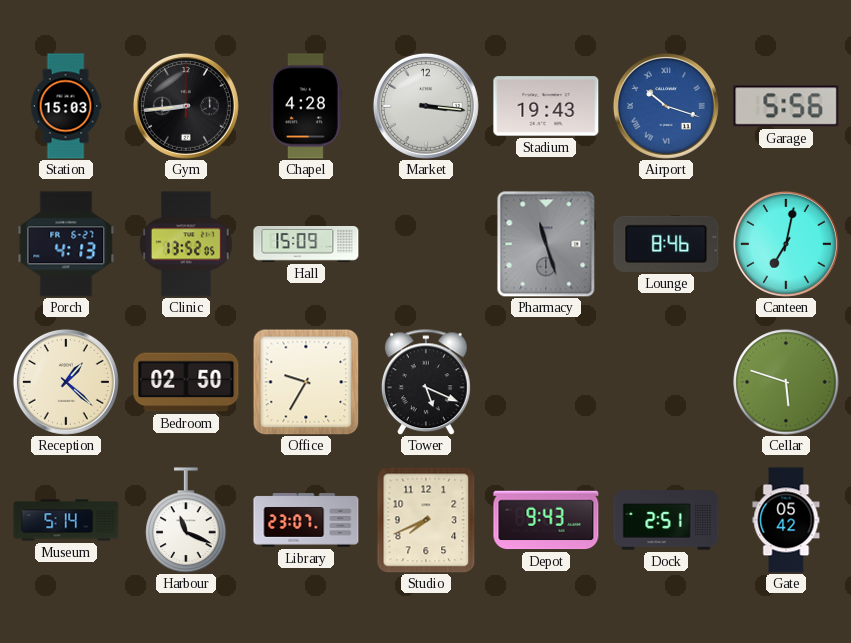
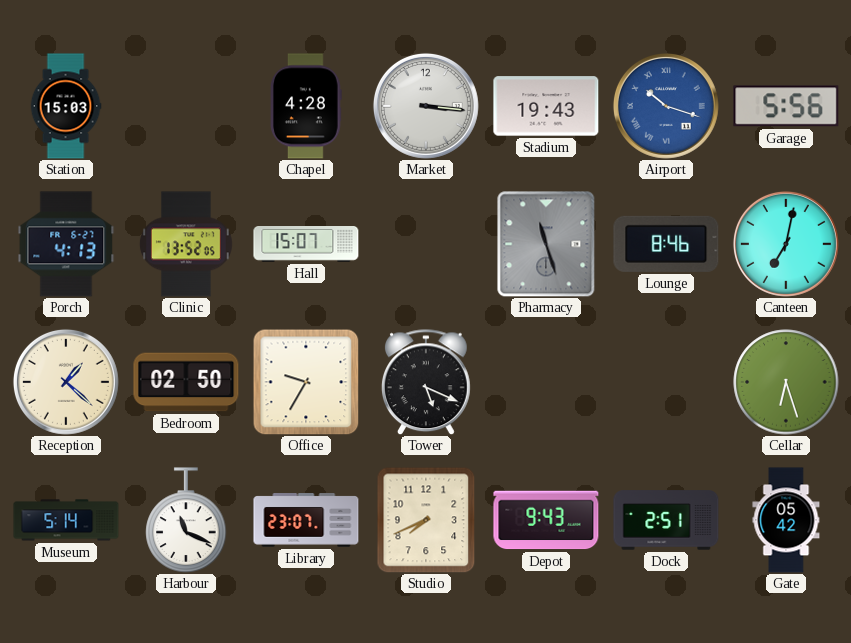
Gym: 8:44 -> none (186, 106)
Hall: 15:09 -> 15:07 (306, 245)
Cellar: 5:48 -> 6:27 (786, 382)
